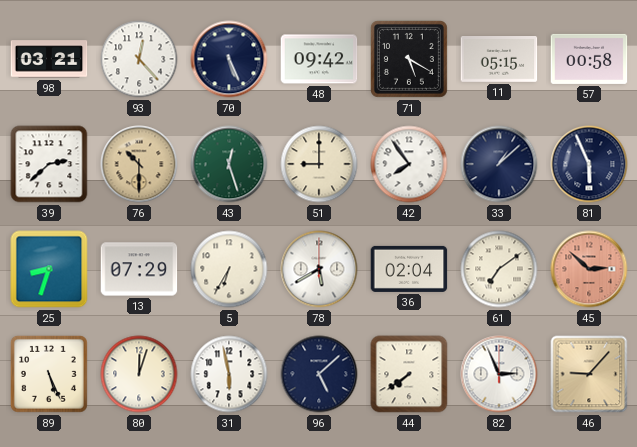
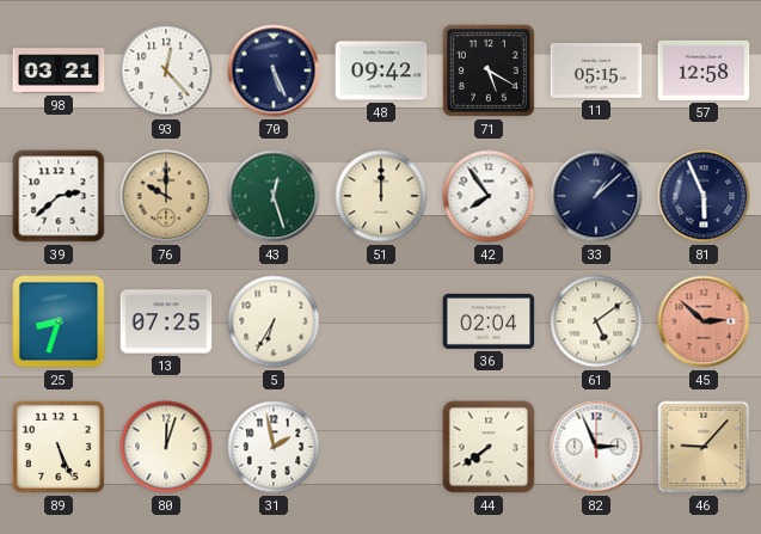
57: 00:58 -> 12:58 (704, 70)
76: 10:30 -> 10:00 (166, 196)
51: 9:00 -> 12:00 (381, 196)
13: 07:29 -> 07:25 (166, 321)
78: 5:40 -> none (319, 269)
61: 7:09 -> 5:09 (596, 321)
31: 5:58 -> 1:58 (274, 447)
96: 5:08 -> none (319, 374)
